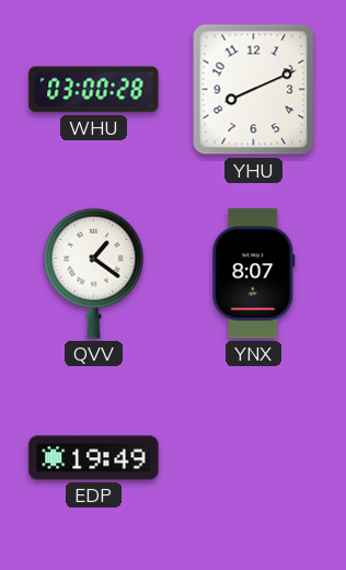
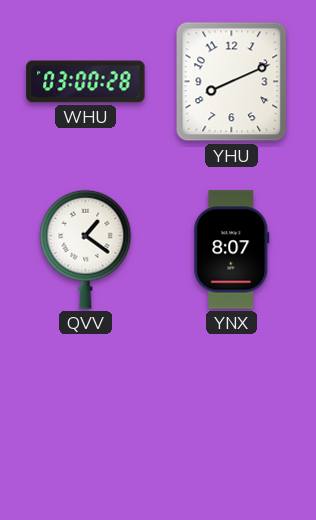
EDP: 19:49 -> none (94, 458)
